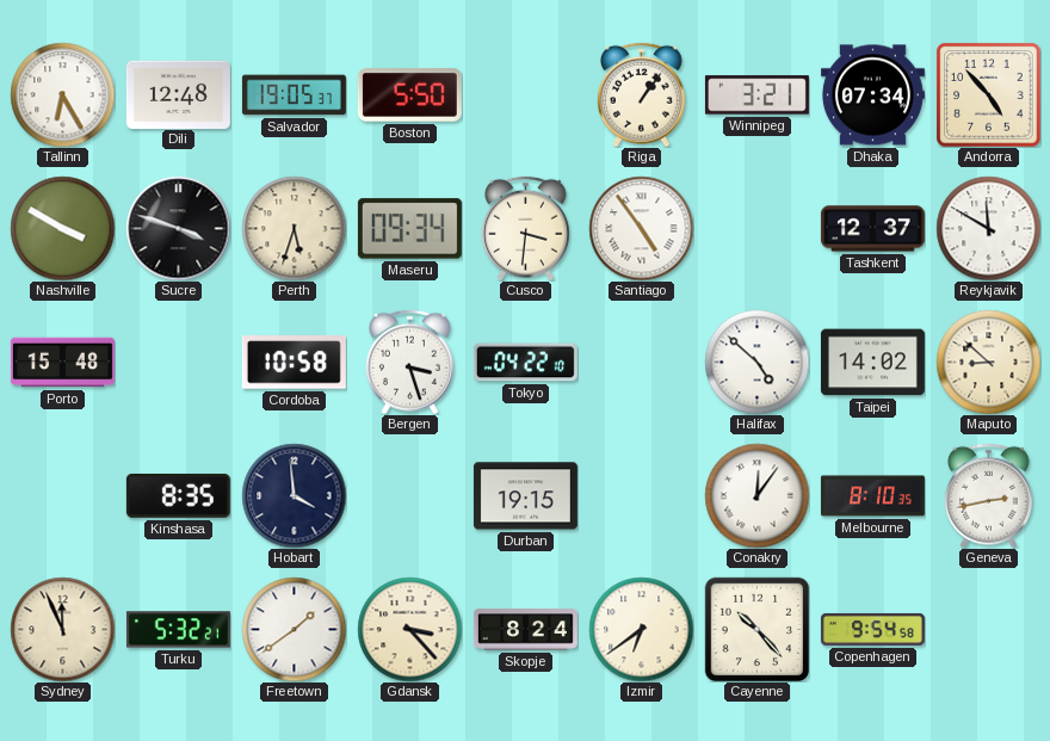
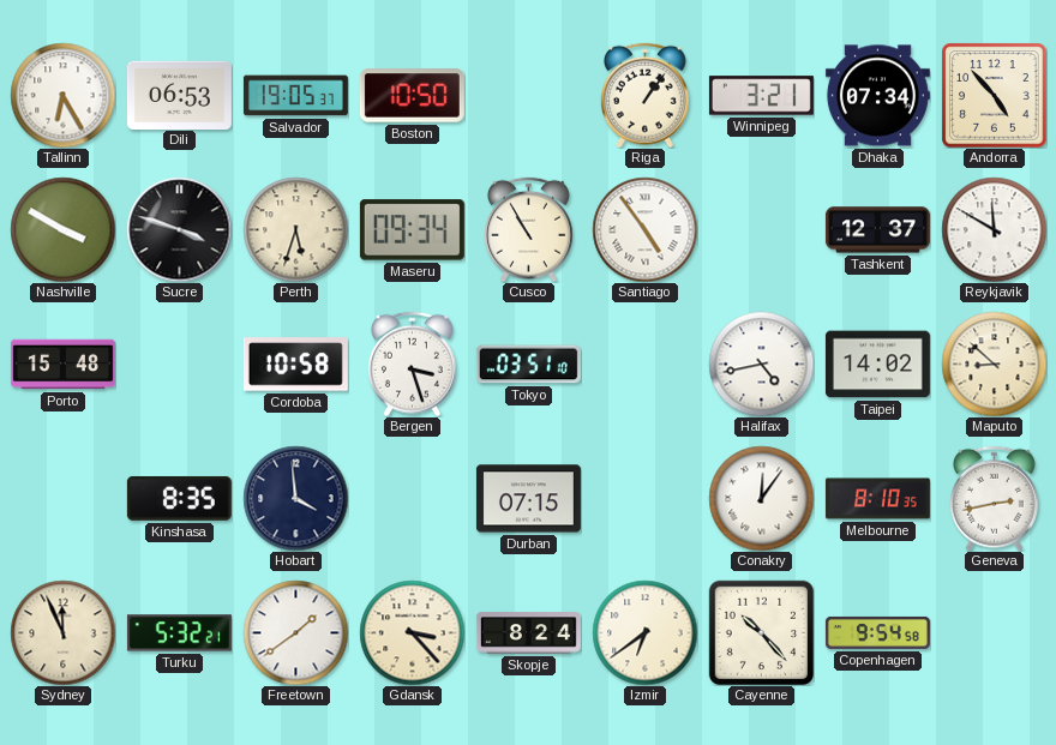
Dili: 12:48 -> 06:53 (179, 95)
Boston: 5:50 -> 10:50 (412, 96)
Cusco: 3:31 -> 10:55 (529, 229)
Tokyo: 04:22 -> 03:51 (528, 365)
Halifax: 4:52 -> 4:43 (761, 364)
Durban: 19:15 -> 07:15 (528, 499)
